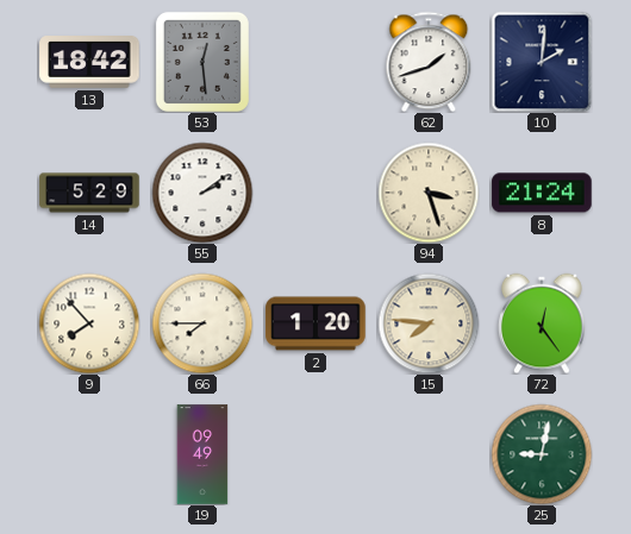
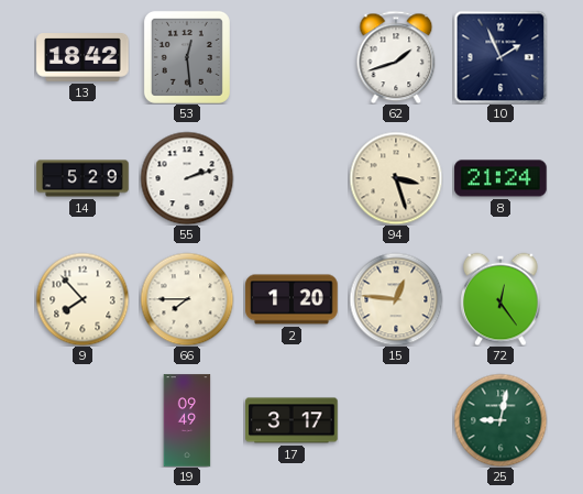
10: 2:01 -> 1:56 (501, 57)
55: 2:09 -> 2:12 (187, 178)
15: 7:46 -> 12:46 (396, 299)
17: none -> 3:17 (291, 420)
